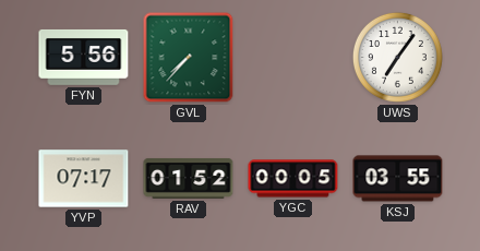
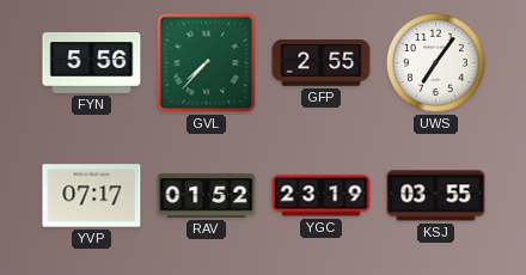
GFP: none -> 2:55 (322, 63)
YGC: 00:05 -> 23:19 (322, 196)
